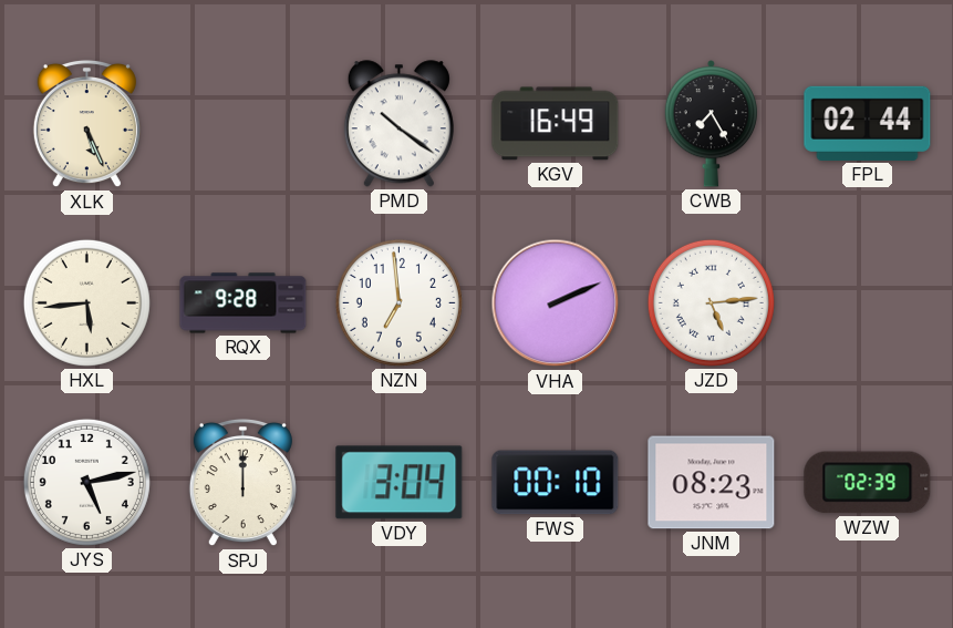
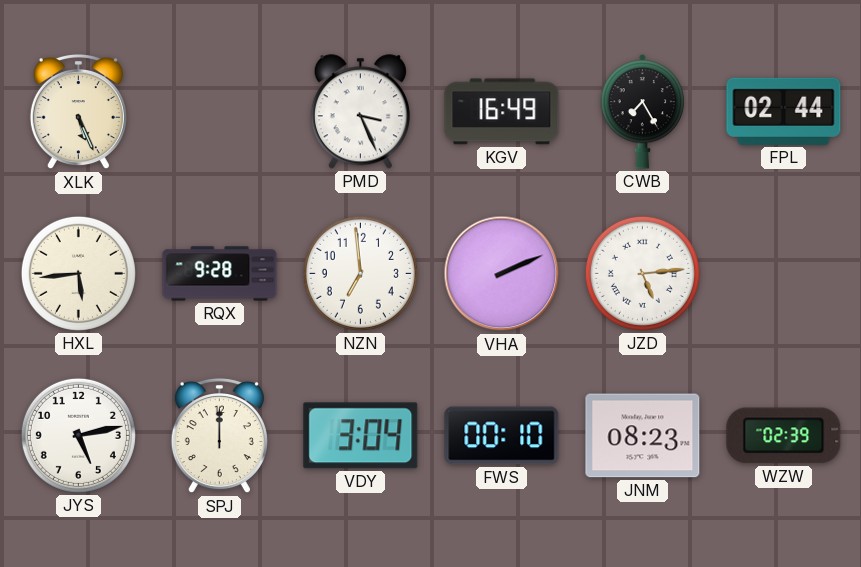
PMD: 10:21 -> 3:26 (360, 112)
